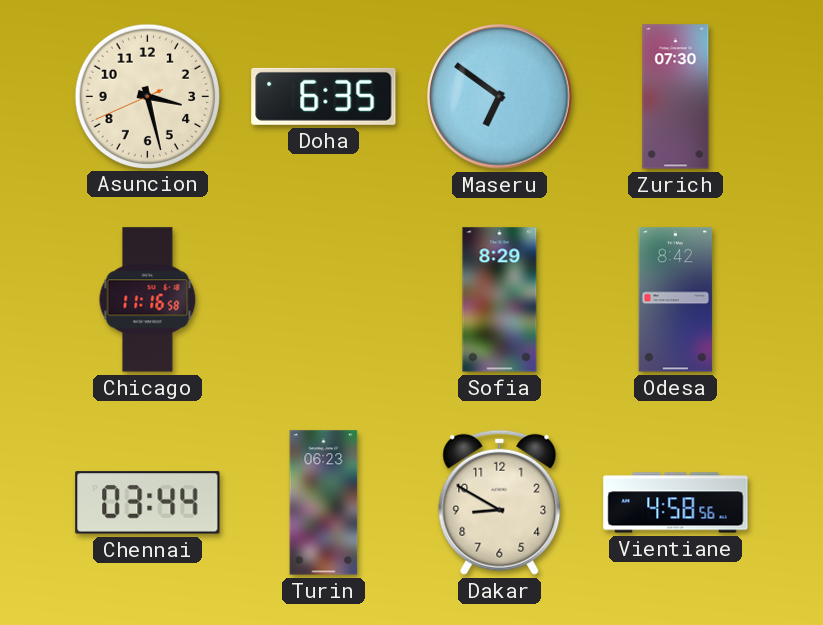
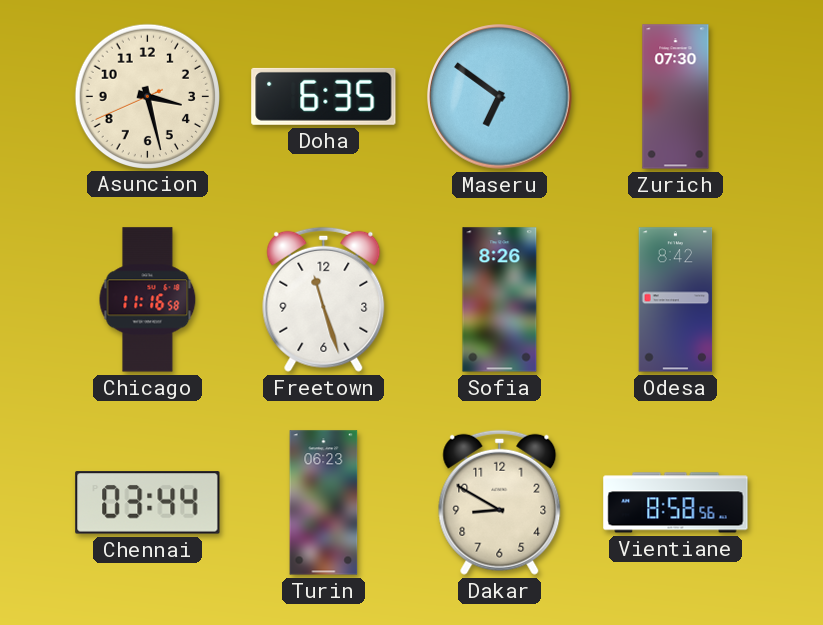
Freetown: none -> 11:27 (324, 299)
Sofia: 8:29 -> 8:26 (500, 300)
Vientiane: 4:58 -> 8:58 (676, 503)
